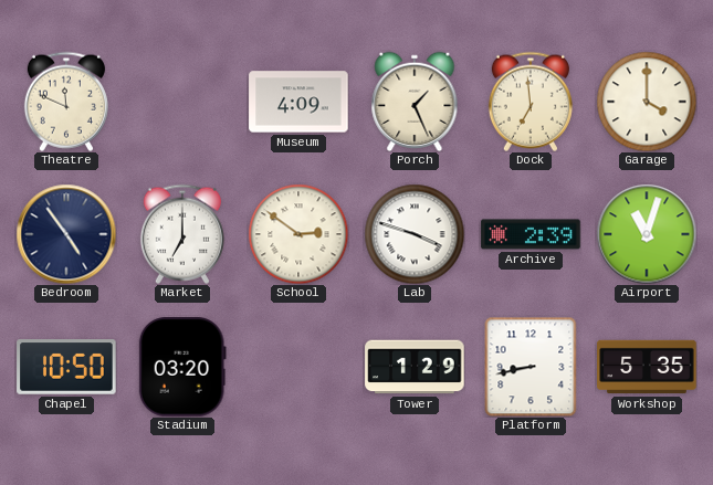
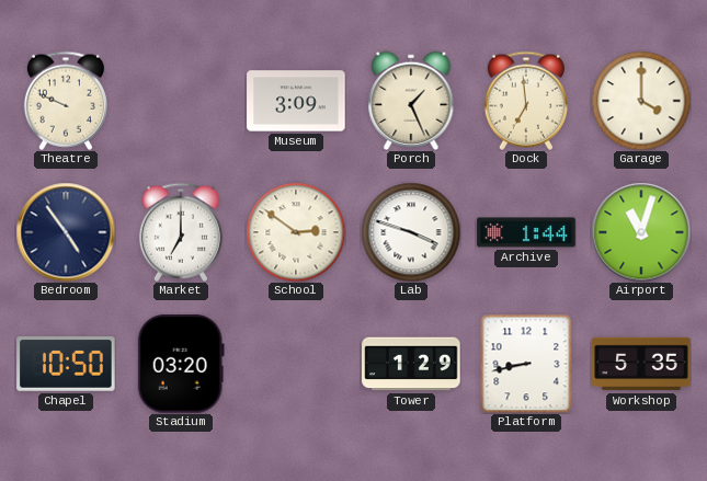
Theatre: 11:49 -> 9:49 (66, 101)
Museum: 4:09 -> 3:09 (296, 101)
Archive: 2:39 -> 1:44 (526, 232)
